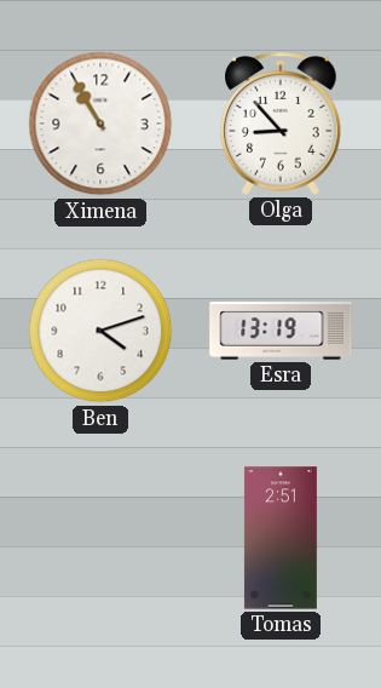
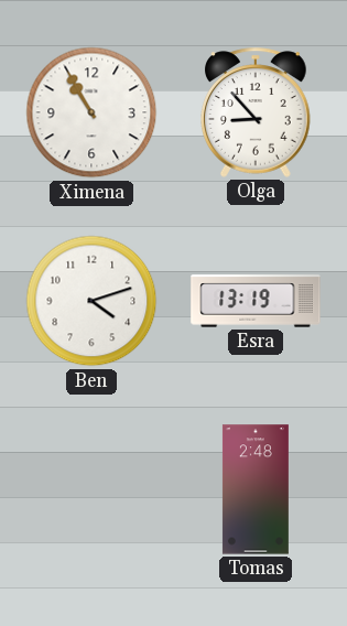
Tomas: 2:51 -> 2:48 (256, 489)
